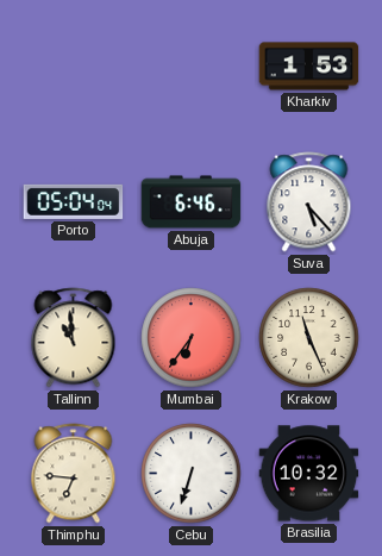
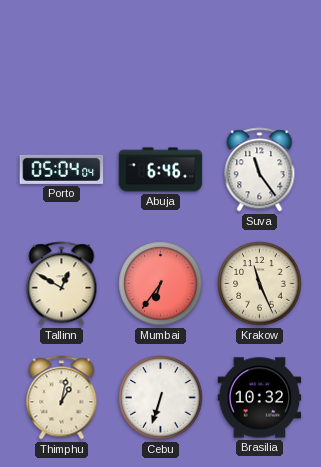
Kharkiv: 1:53 -> none (309, 67)
Suva: 5:23 -> 11:24 (260, 170)
Tallinn: 10:59 -> 12:50 (62, 284)
Thimphu: 6:46 -> 1:02 (62, 398)
